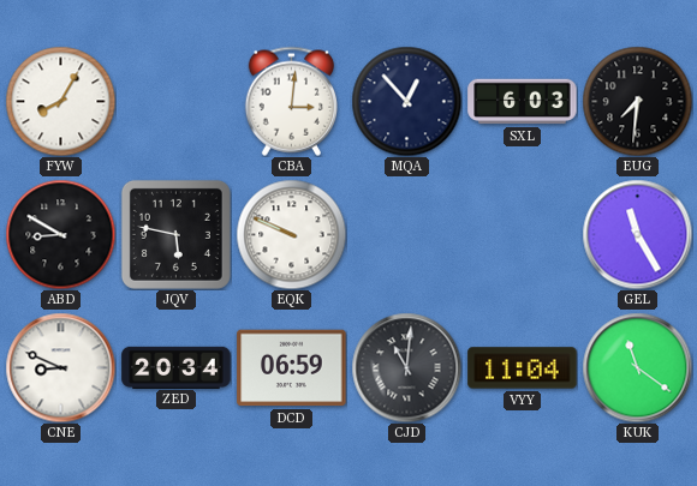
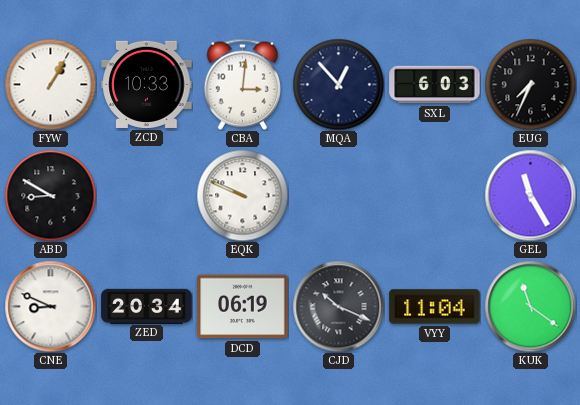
FYW: 8:05 -> 1:05 (50, 84)
ZCD: none -> 10:33 (147, 84)
EUG: 7:31 -> 7:34 (530, 84)
JQV: 5:47 -> none (175, 234)
DCD: 06:59 -> 06:19 (243, 307)
CJD: 11:01 -> 10:19 (338, 306)
